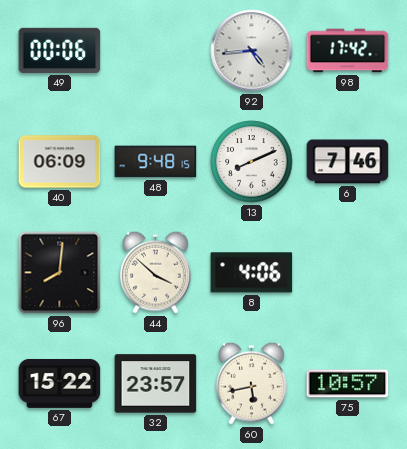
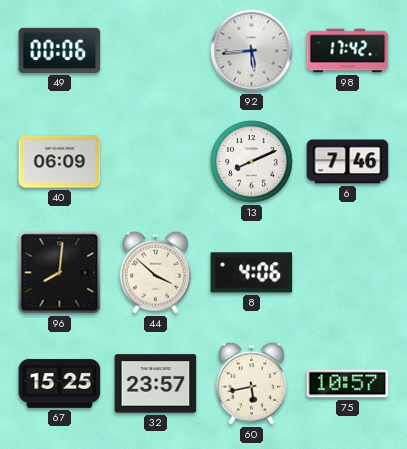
92: 4:44 -> 5:44 (252, 51)
48: 9:48 -> none (156, 162)
67: 15:22 -> 15:25 (60, 383)
